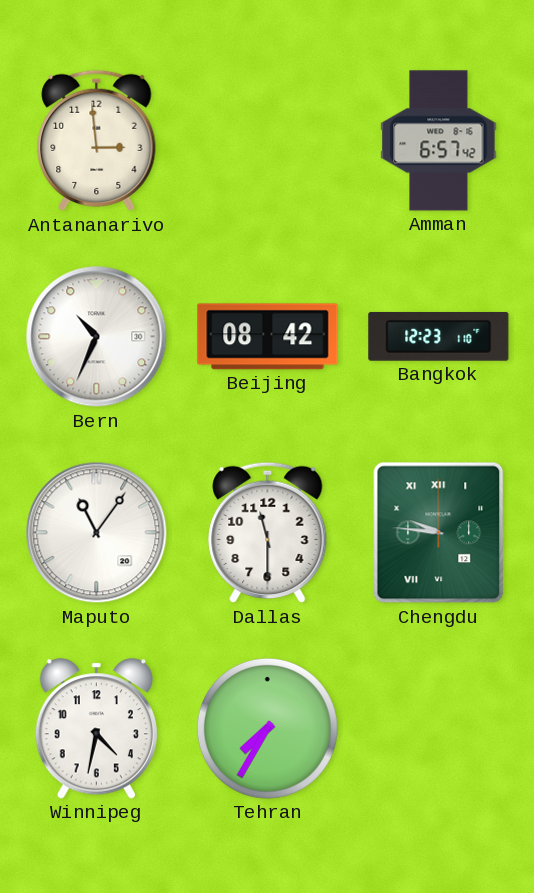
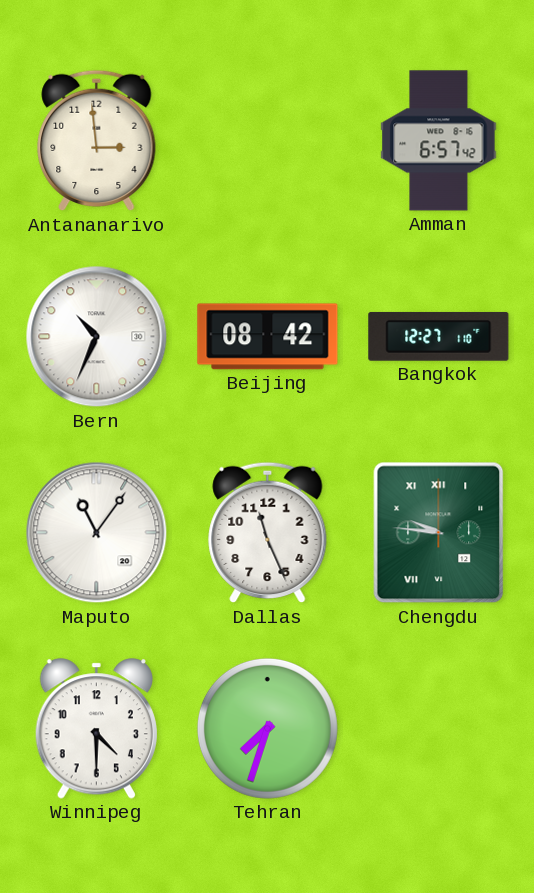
Bangkok: 12:23 -> 12:27 (439, 337)
Dallas: 11:30 -> 11:26 (268, 533)
Winnipeg: 4:32 -> 4:30 (96, 729)
Tehran: 7:35 -> 7:33 (267, 728)
